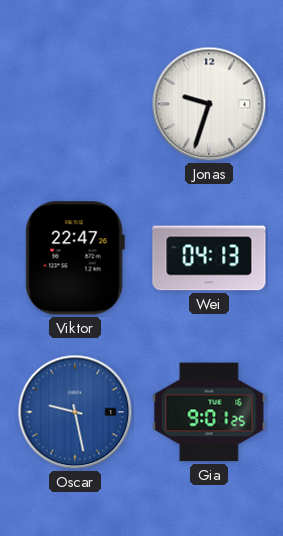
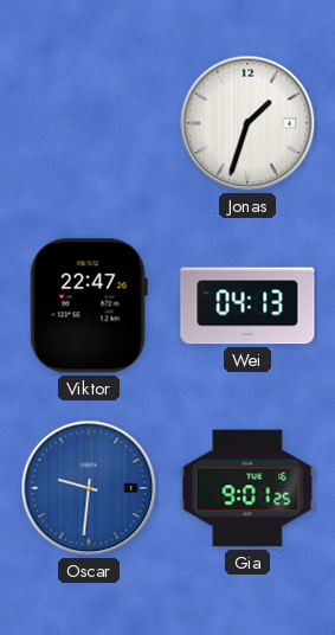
Jonas: 9:33 -> 1:33 (247, 123)
Oscar: 9:28 -> 9:31 (89, 488)
